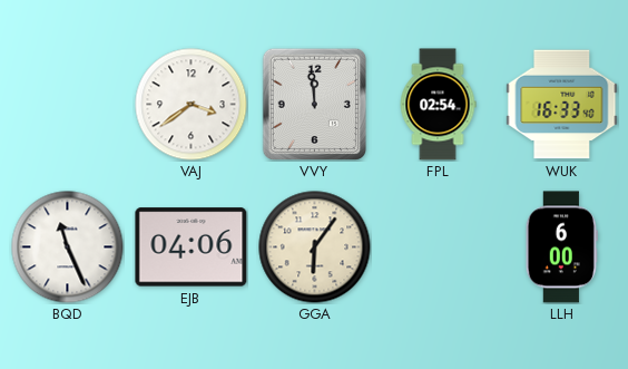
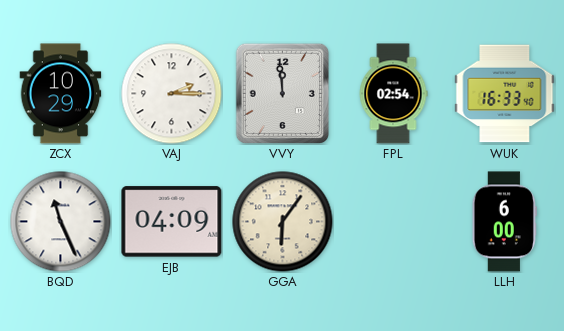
ZCX: none -> 10:29 (61, 94)
VAJ: 3:39 -> 2:15 (172, 94)
EJB: 04:06 -> 04:09 (172, 222)
